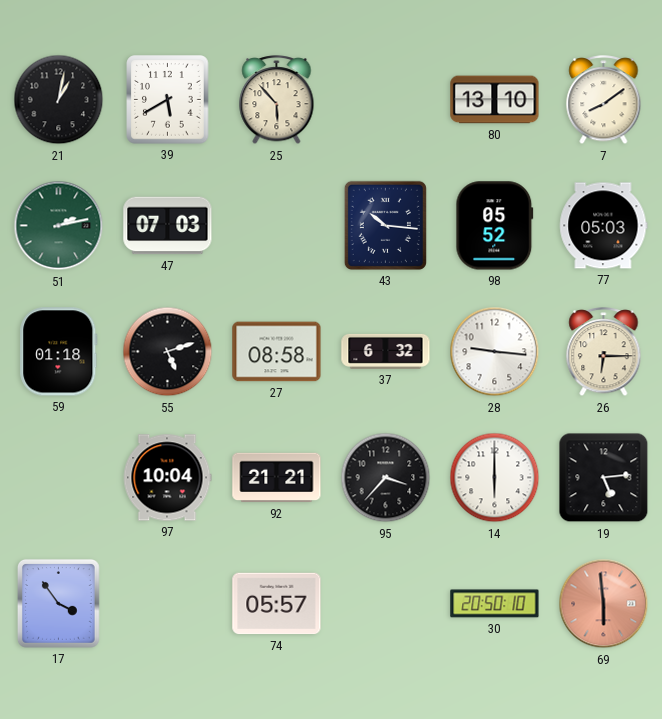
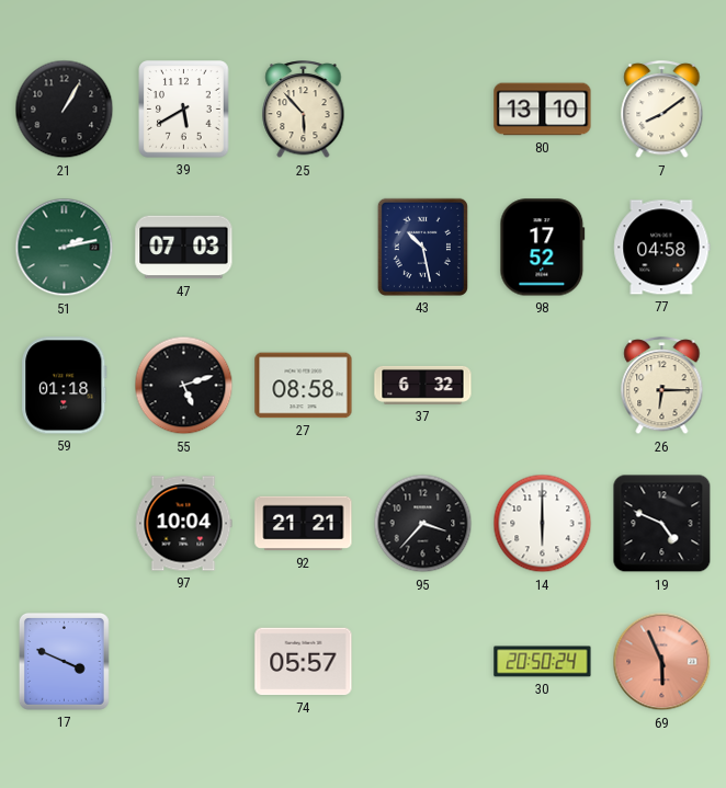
21: 1:02 -> 1:05 (65, 110)
43: 10:16 -> 10:28 (422, 247)
98: 05:52 -> 17:52 (543, 248)
77: 05:03 -> 04:58 (662, 248)
28: 9:16 -> none (495, 352)
19: 5:14 -> 4:49 (662, 524)
17: 3:54 -> 3:49 (64, 662)
30: 20:50:10 -> 20:50:24 (543, 662)
69: 5:59 -> 5:56 (662, 662)
